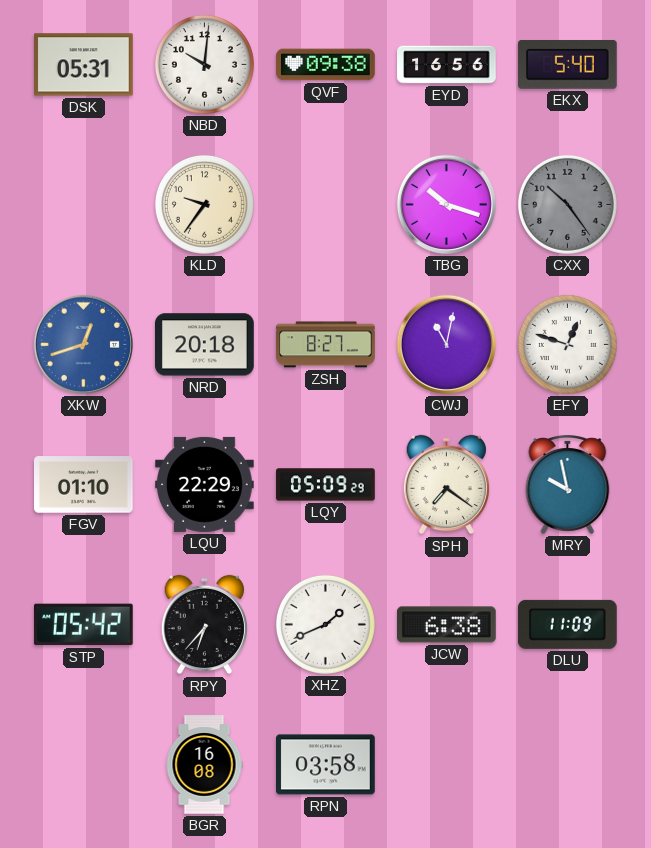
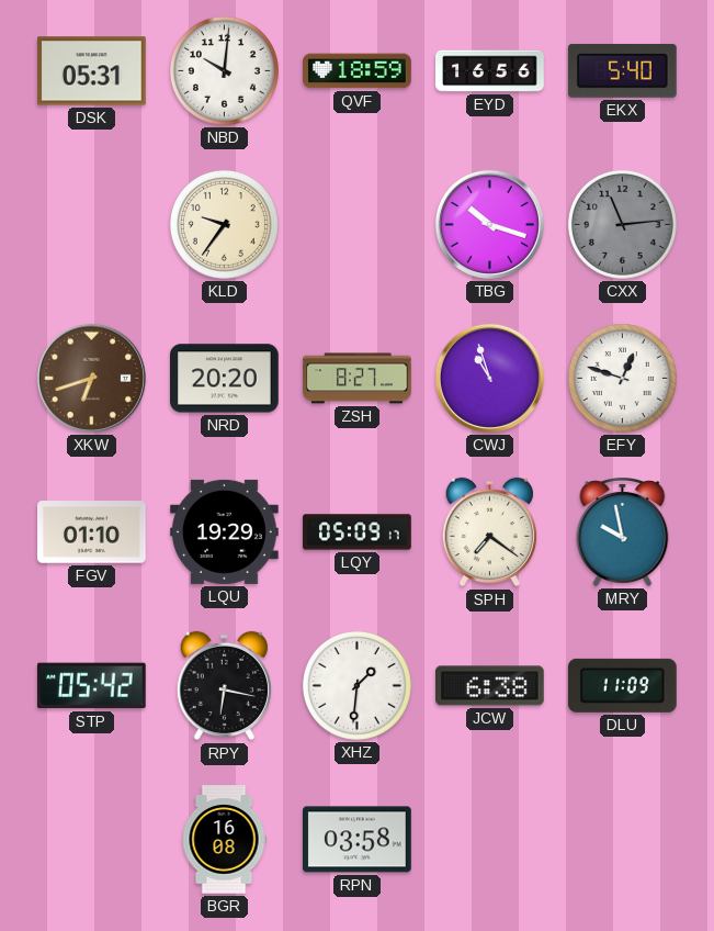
QVF: 09:38 -> 18:59 (358, 71)
CXX: 10:24 -> 11:14 (622, 224)
XKW: 12:42 -> 6:42 (91, 378)
XKW dial: blue -> brown (91, 378)
NRD: 20:18 -> 20:20 (225, 379)
CWJ: 11:02 -> 10:57 (489, 378)
LQU: 22:29 -> 19:29 (225, 531)
LQY: 05:09:29 -> 05:09:17 (358, 532)
RPY: 6:37 -> 6:17 (224, 686)
XHZ: 1:41 -> 1:31 (356, 685)
